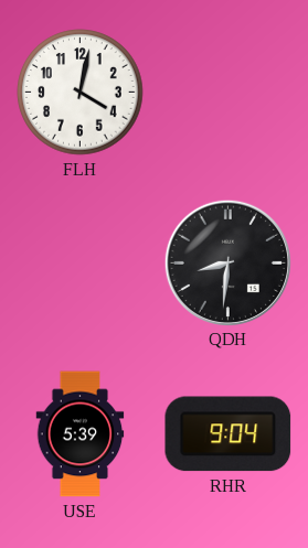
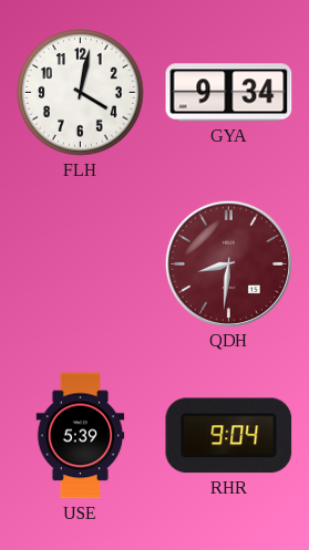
GYA: none -> 9:34 (229, 93)
QDH dial: black -> burgundy (228, 263)
